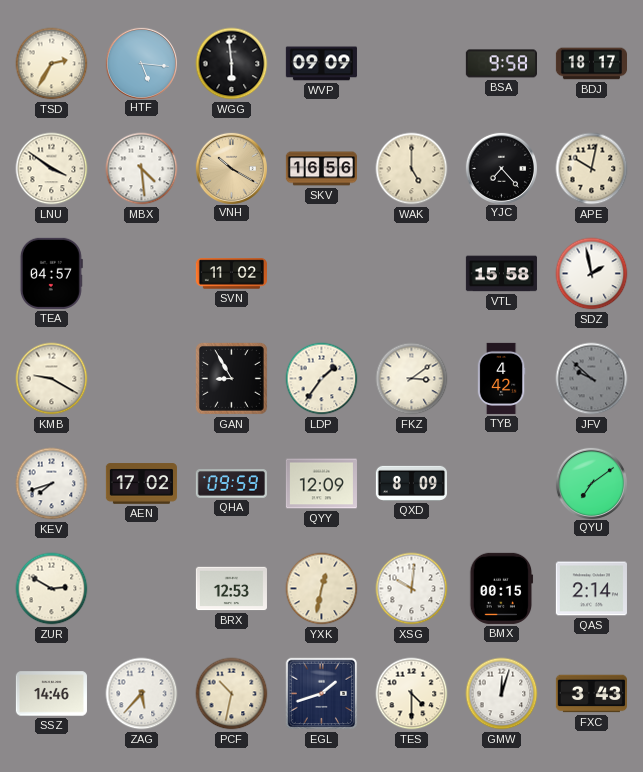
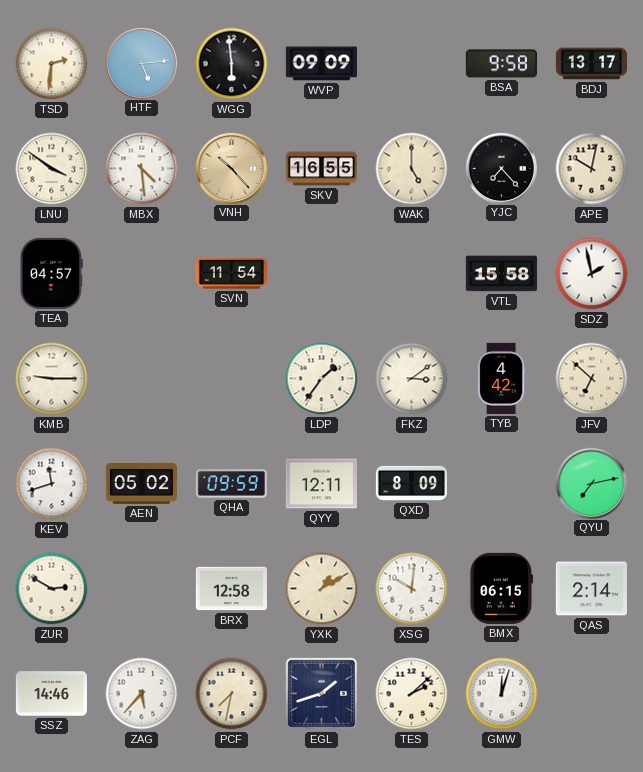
TSD: 2:35 -> 2:31 (52, 64)
HTF: 5:16 -> 5:14 (141, 63)
BDJ: 18:17 -> 13:17 (591, 64)
VNH: 10:20 -> 10:23 (231, 168)
SKV: 16:56 -> 16:55 (321, 169)
SVN: 11:02 -> 11:54 (231, 274)
KMB: 9:20 -> 9:15 (52, 379)
GAN: 8:55 -> none (231, 378)
JFV: 9:52 -> 6:52 (592, 379)
JFV dial: grey -> cream (592, 379)
KEV: 7:42 -> 11:42 (52, 484)
AEN: 17:02 -> 05:02 (141, 484)
QYY: 12:09 -> 12:11 (321, 484)
QYU: 7:09 -> 7:13 (591, 483)
BRX: 12:53 -> 12:58 (231, 589)
YXK: 12:32 -> 1:10 (322, 589)
BMX: 00:15 -> 06:15 (502, 588)
PCF: 10:32 -> 7:32 (232, 694)
TES: 4:30 -> 2:08 (412, 694)
FXC: 3:43 -> none (591, 694)
